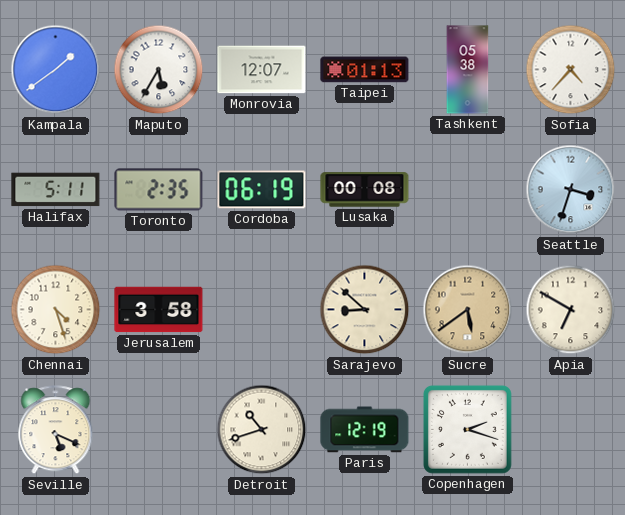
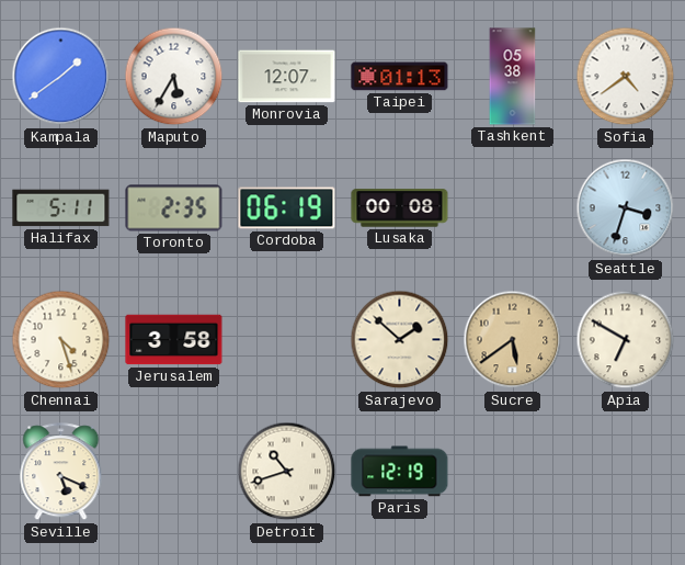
Sofia: 4:37 -> 4:39 (626, 77)
Sarajevo: 8:52 -> 1:52 (400, 340)
Copenhagen: 2:18 -> none (467, 429)
